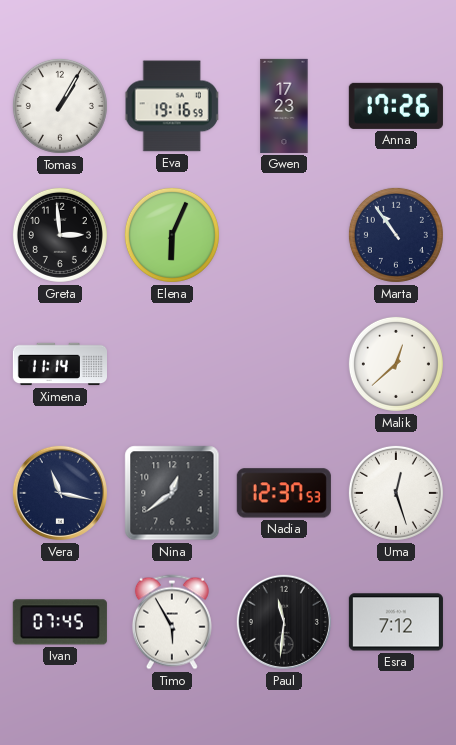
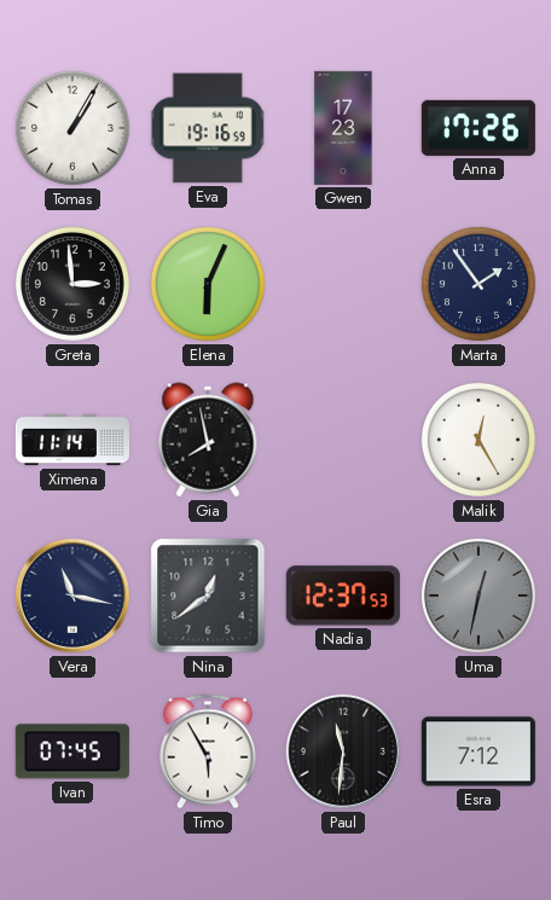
Marta: 10:54 -> 1:54 (478, 284)
Gia: none -> 7:58 (208, 440)
Malik: 12:38 -> 12:25 (478, 440)
Uma: 12:27 -> 12:32 (478, 596)
Uma dial: white -> grey (478, 596)
